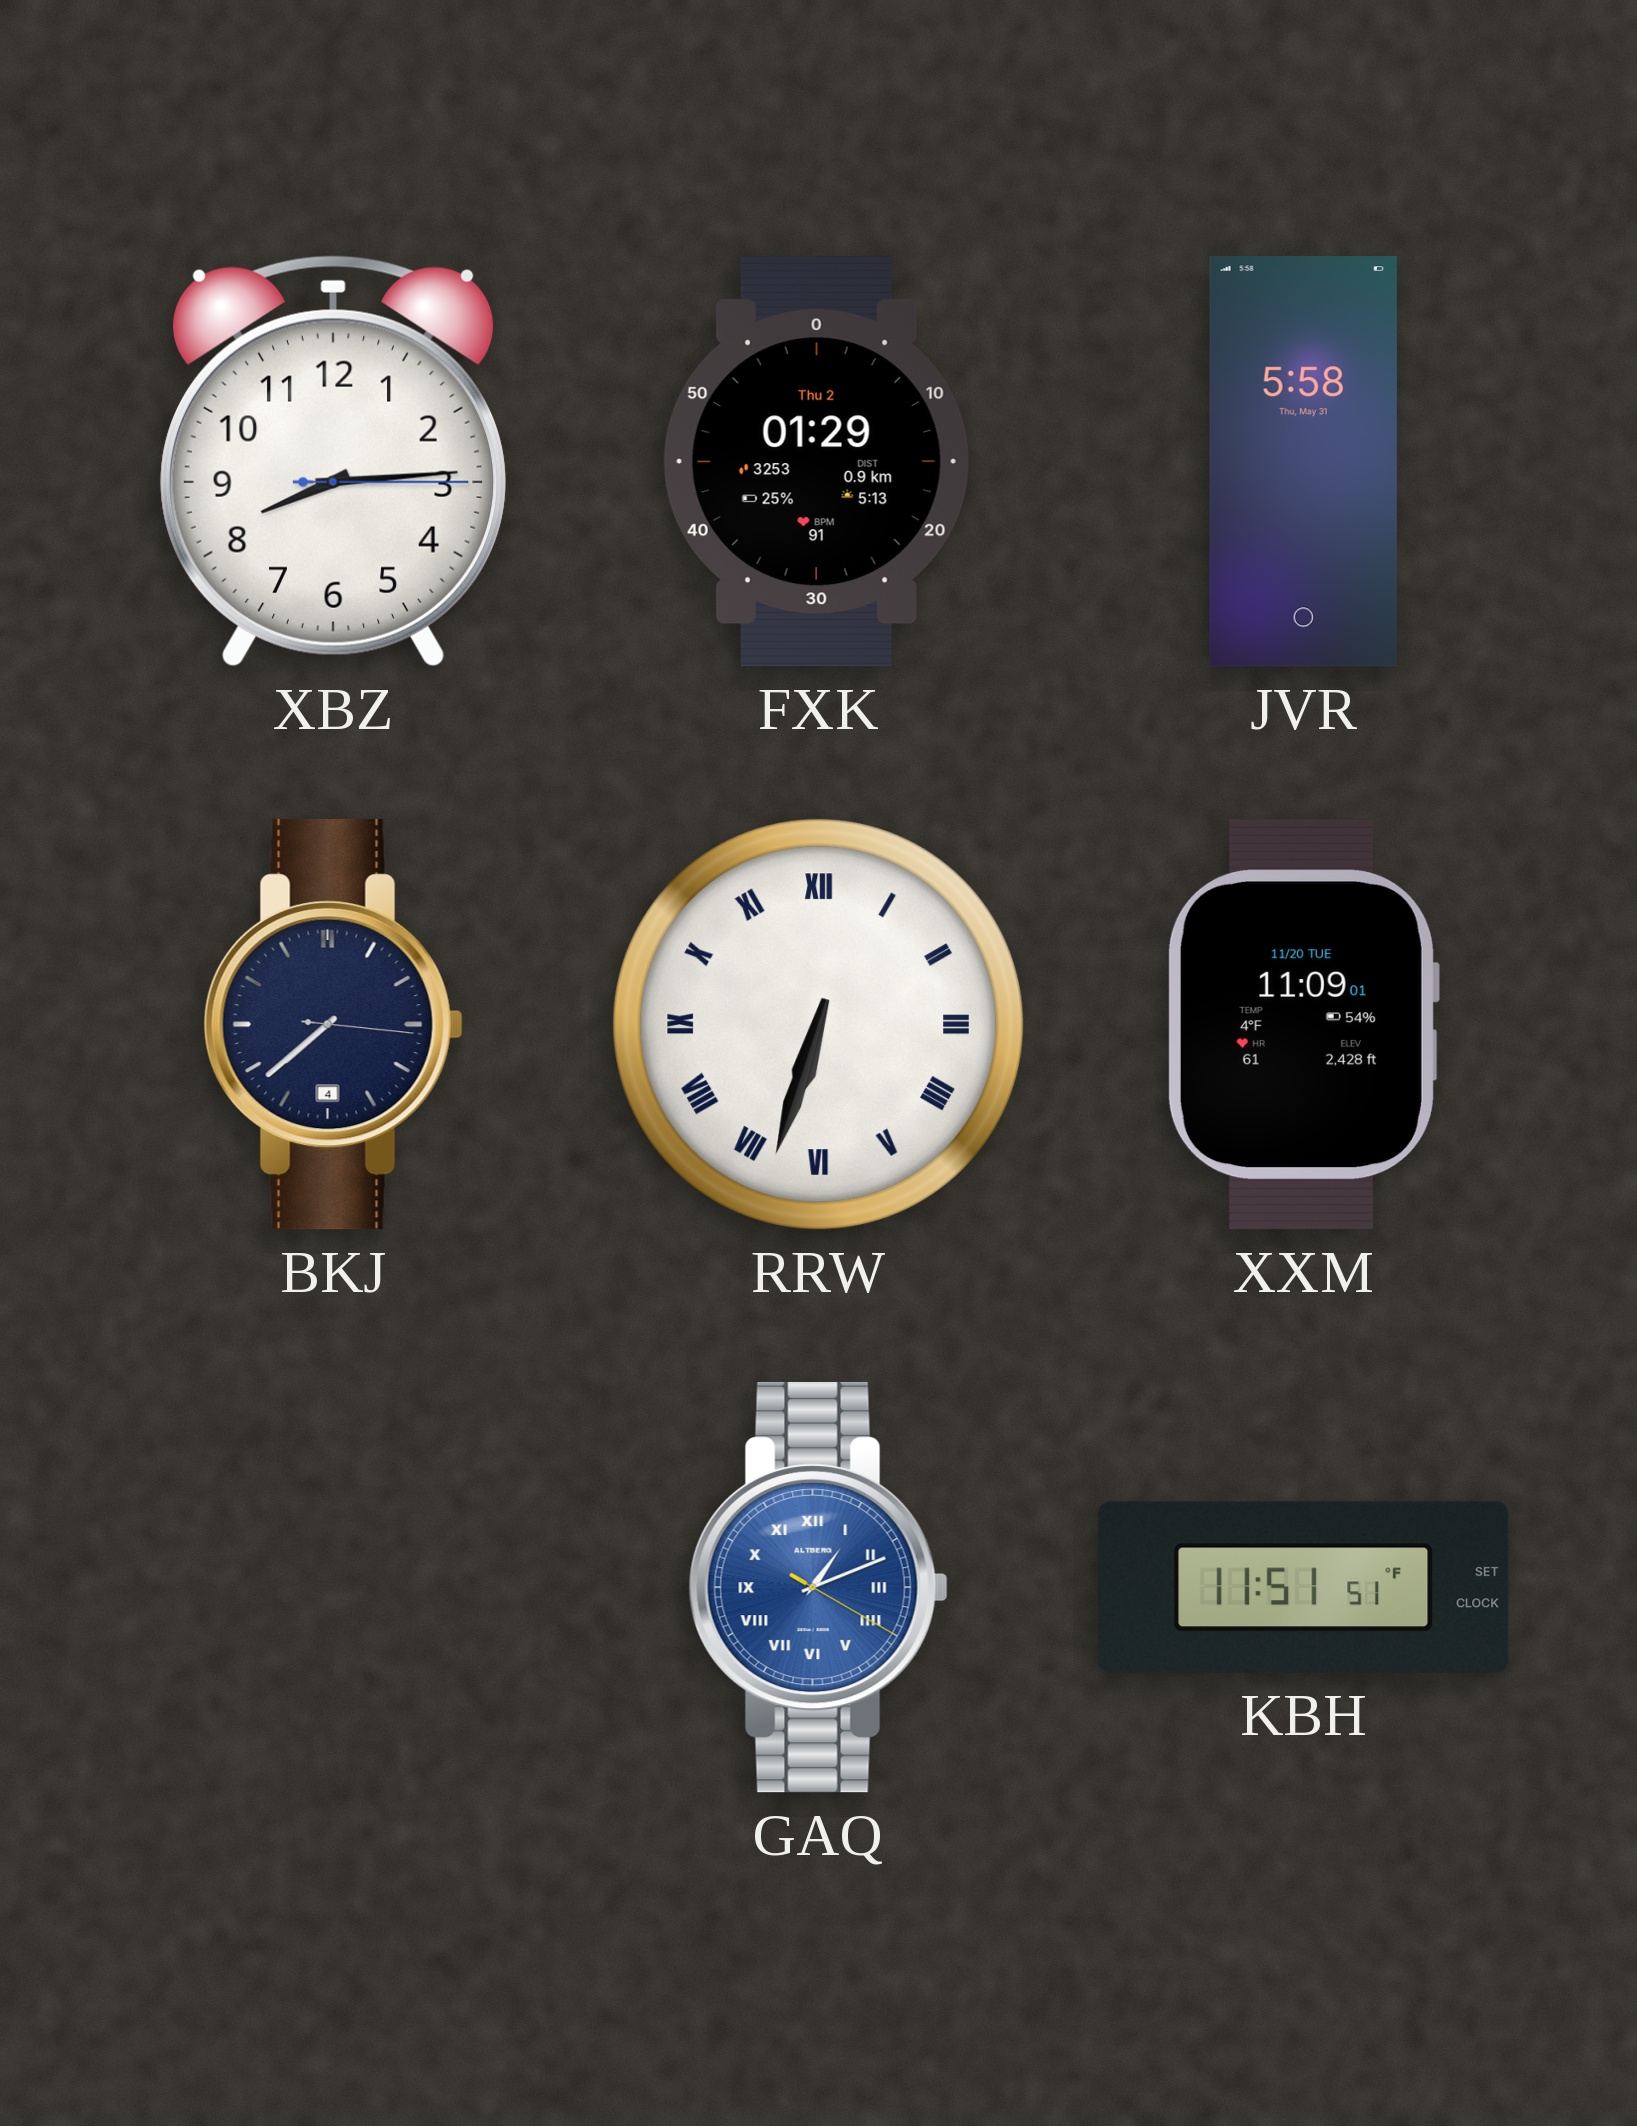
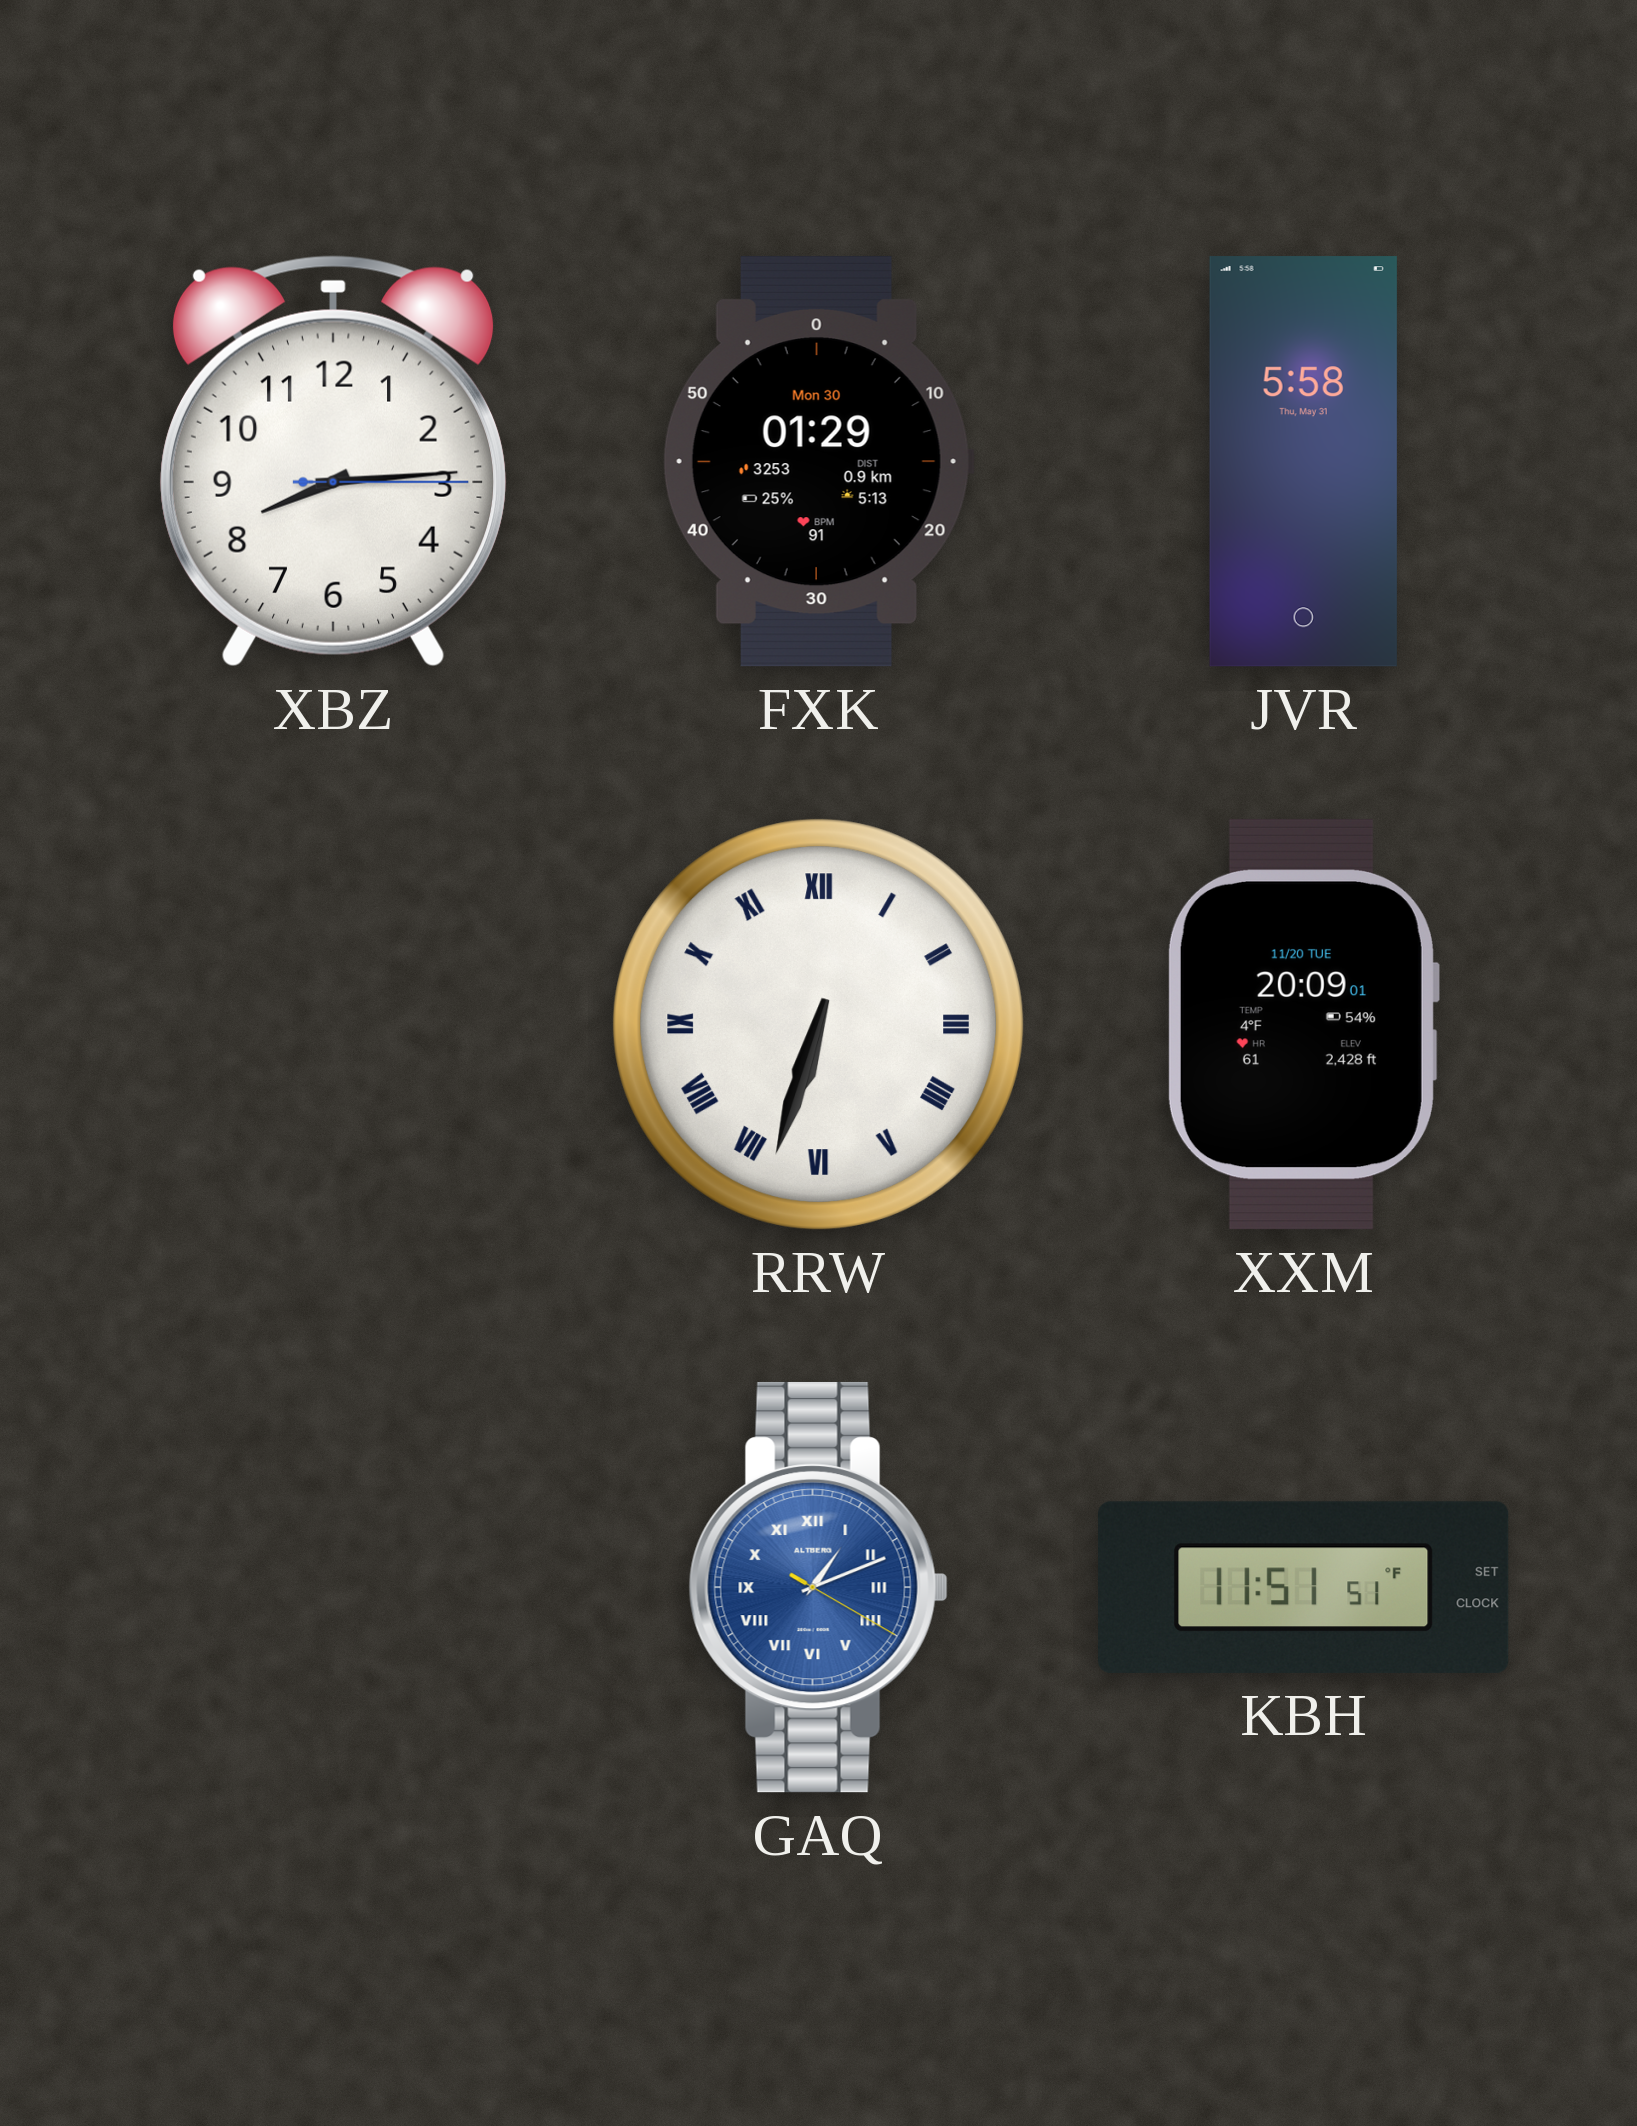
FXK date: Thu 2 -> Mon 30 (818, 461)
BKJ: 7:38 -> none (333, 1024)
XXM: 11:09 -> 20:09 (1303, 1024)
